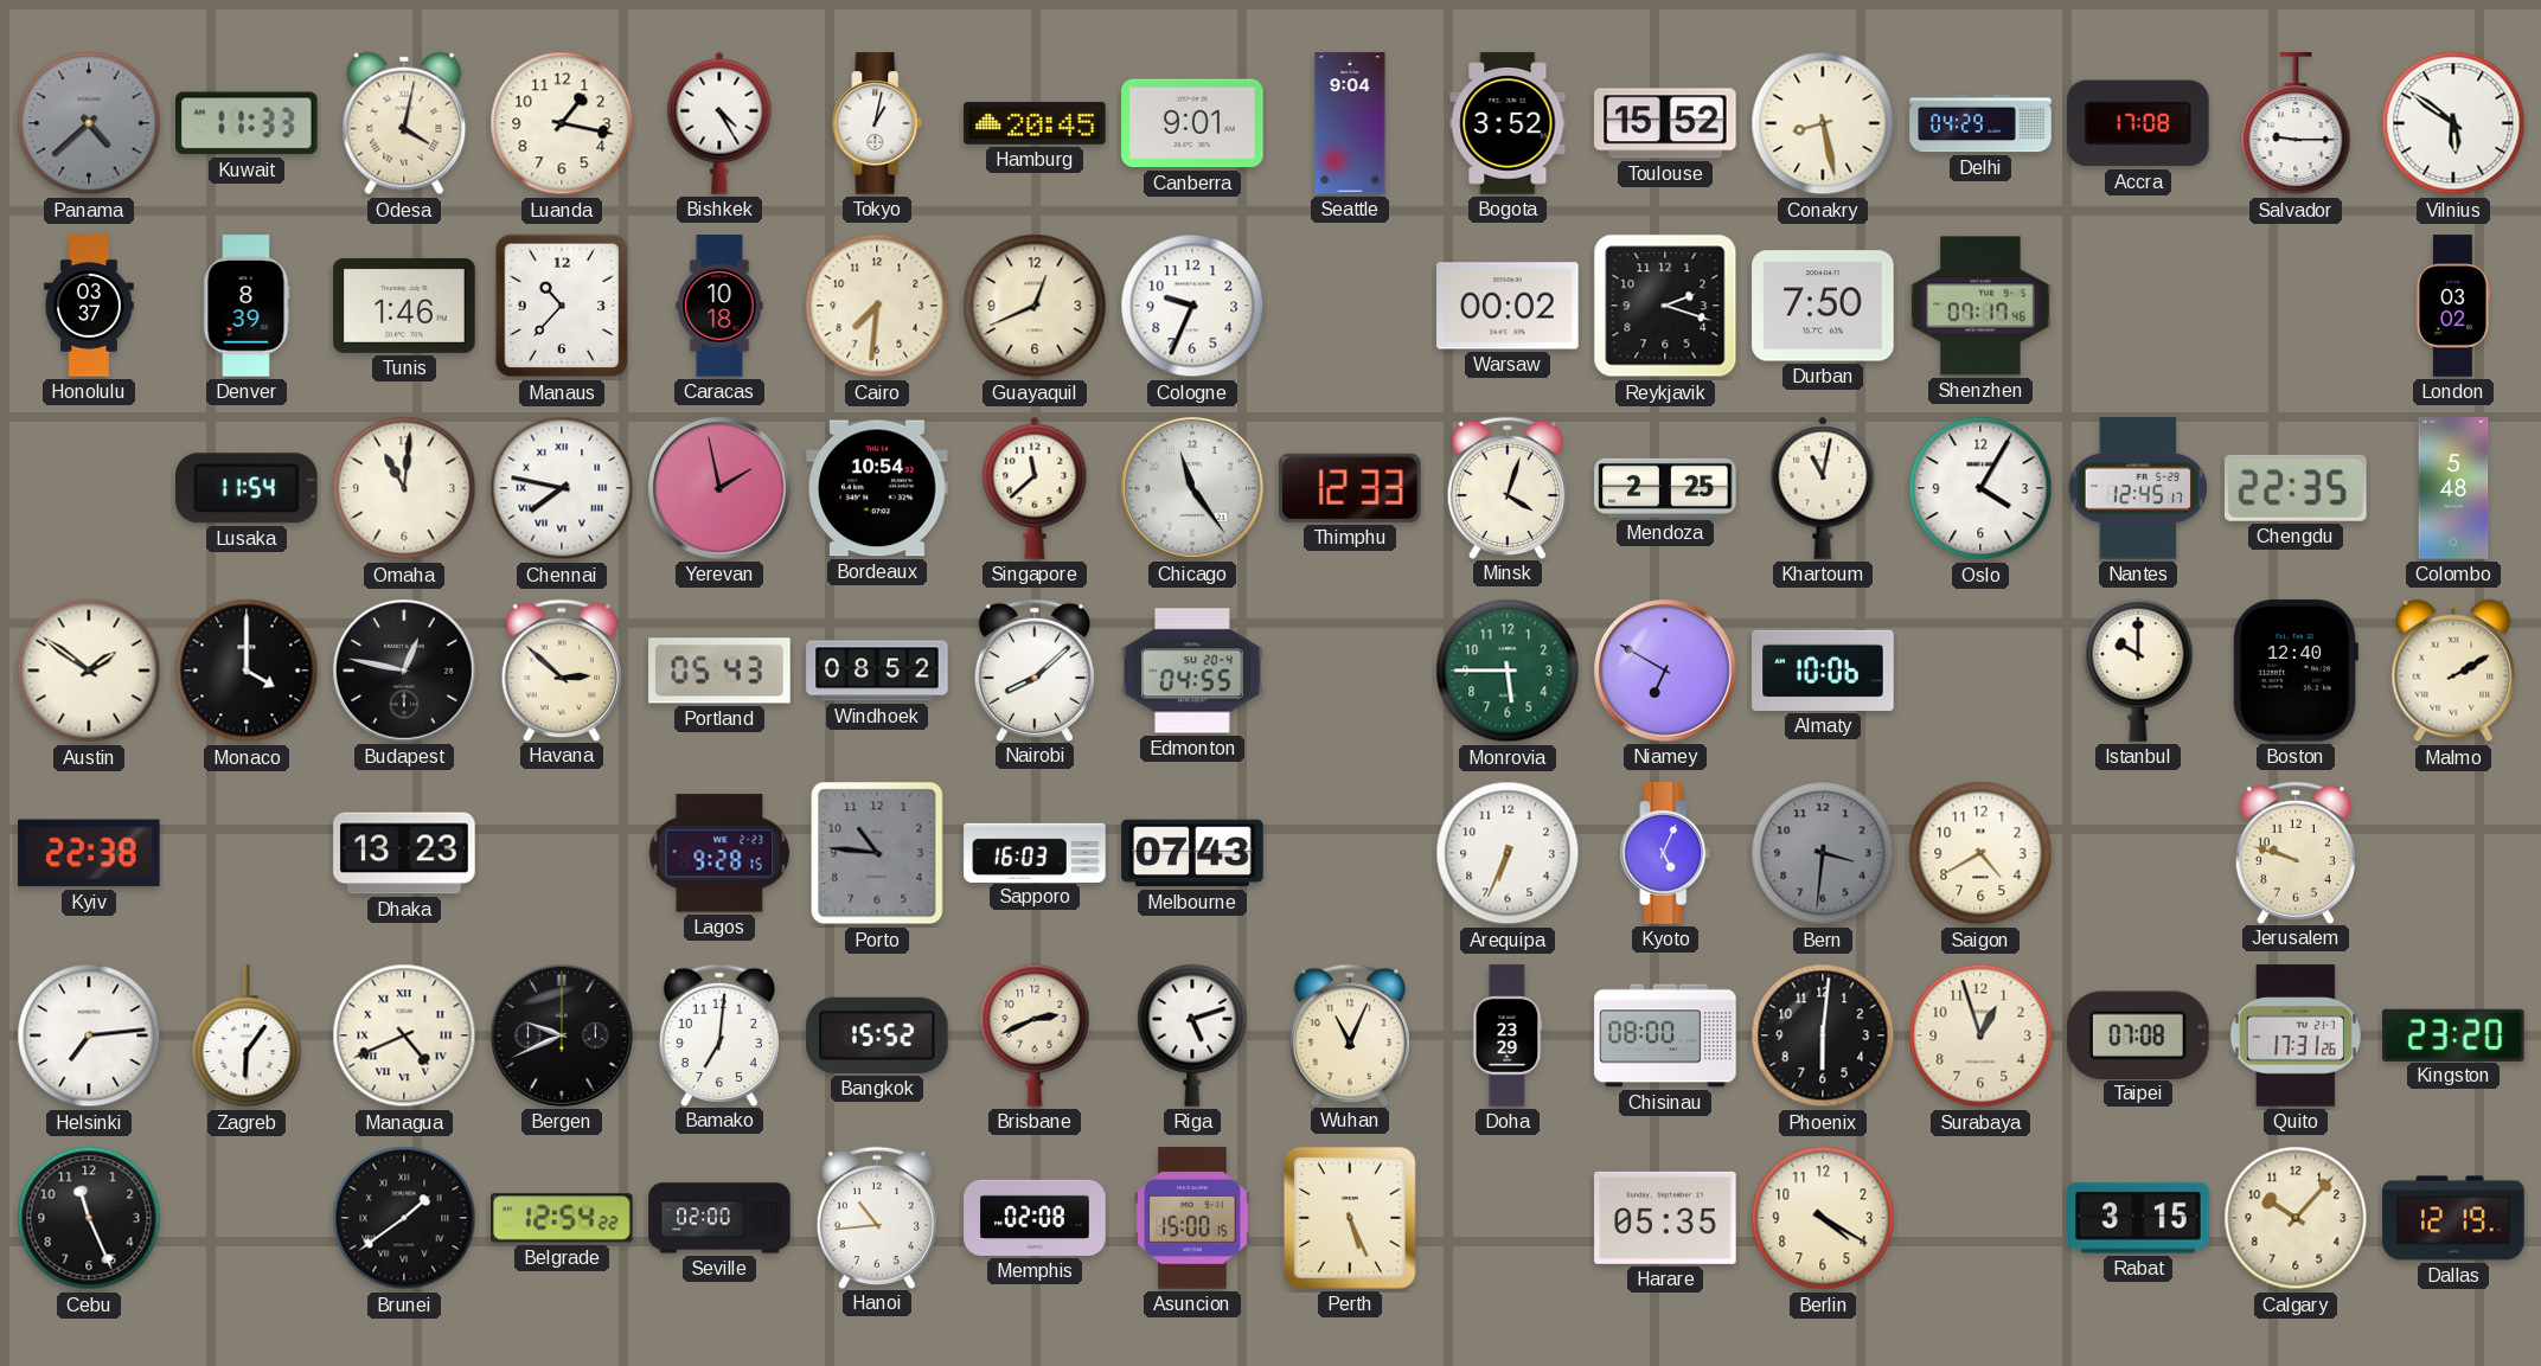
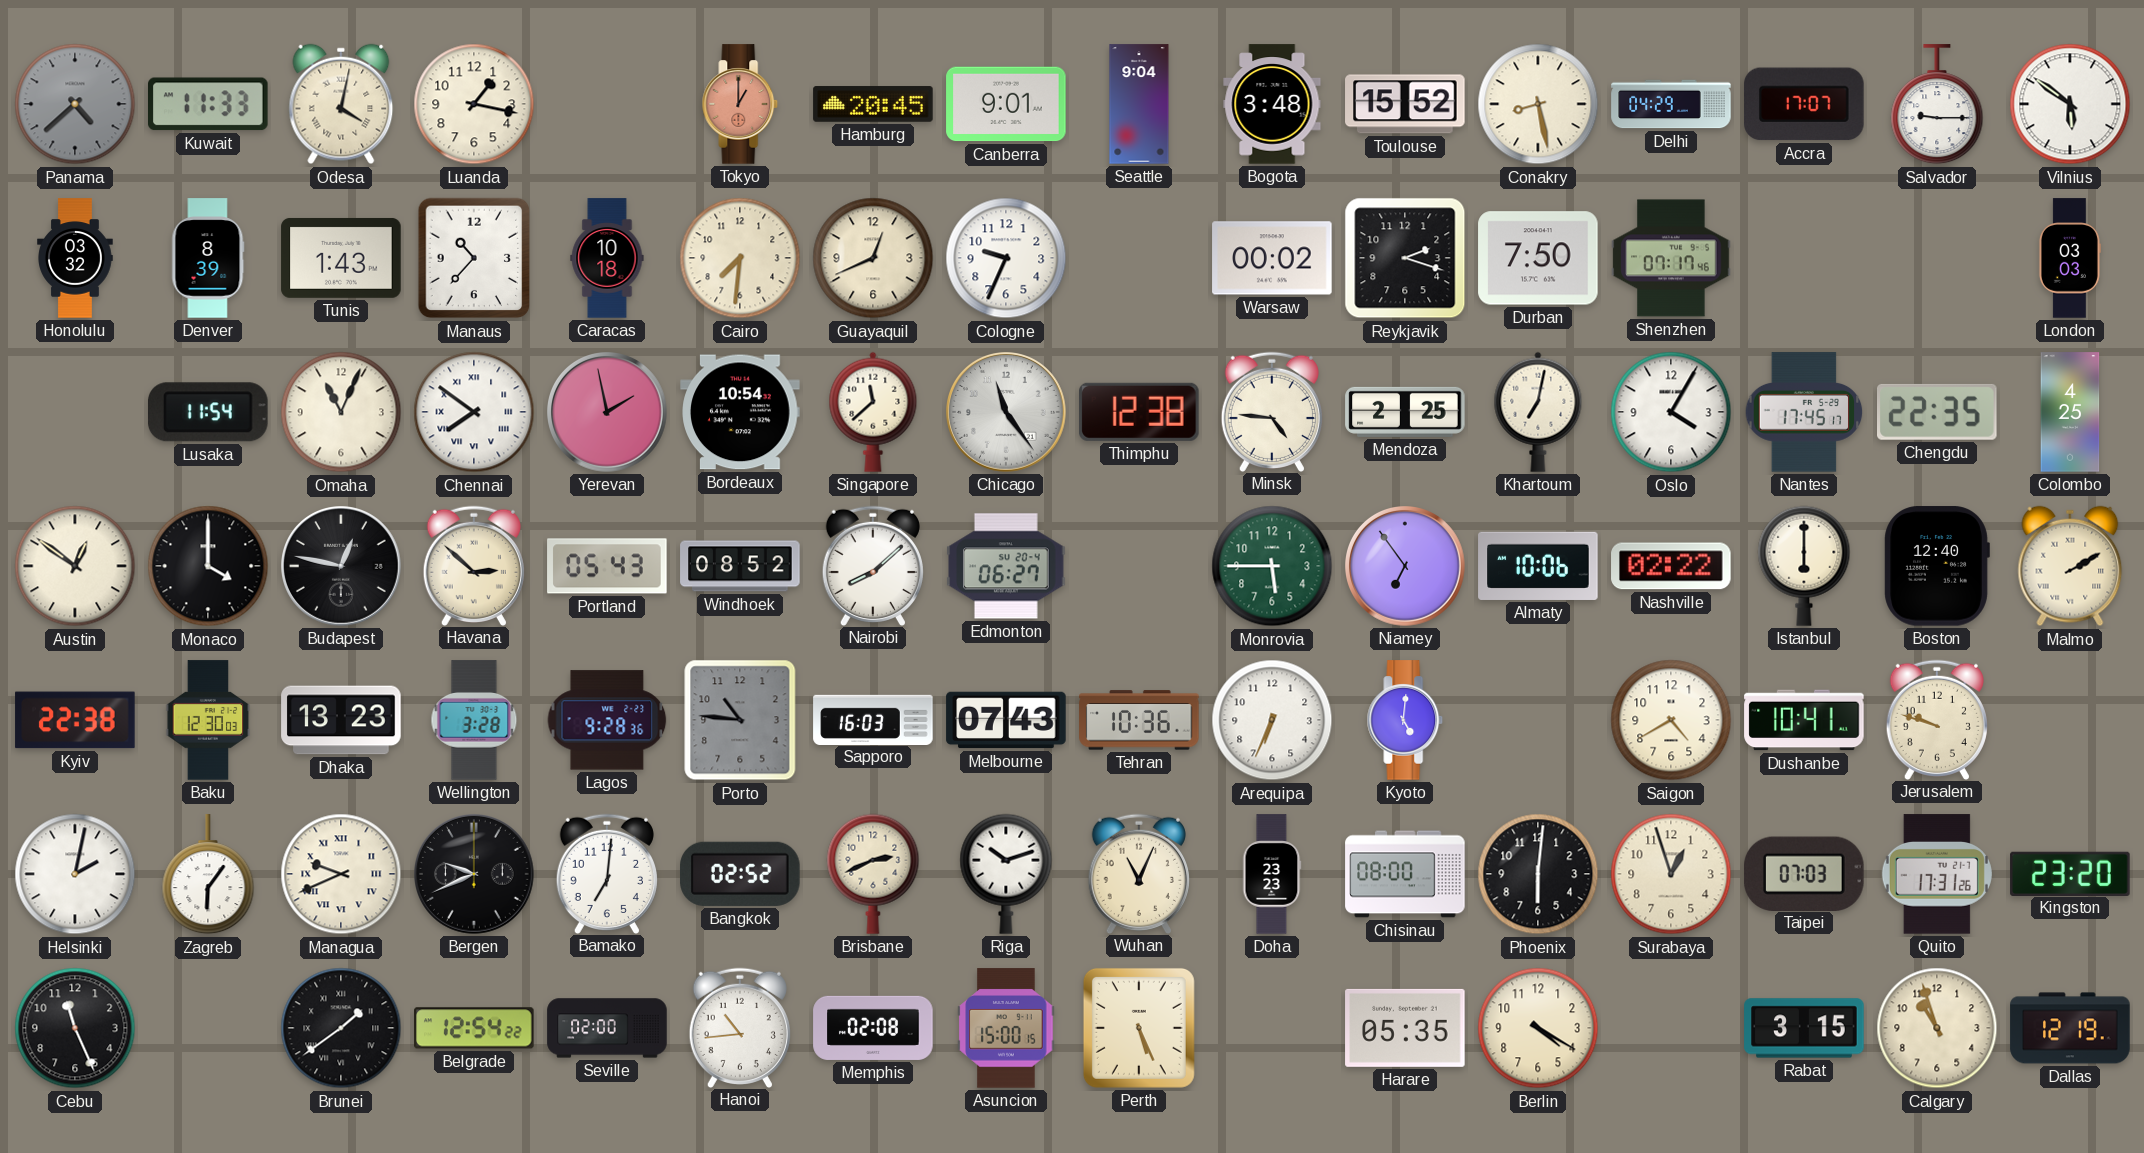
Bishkek: 4:25 -> none (719, 123)
Tokyo: 1:02 -> 1:00 (740, 104)
Tokyo dial: white -> salmon (740, 104)
Bogota: 3:52 -> 3:48 (1272, 104)
Accra: 17:08 -> 17:07 (1804, 104)
Honolulu: 03:37 -> 03:32 (75, 258)
Tunis: 1:46 -> 1:43 (341, 258)
London: 03:02 -> 03:03 (2069, 258)
Omaha: 11:01 -> 11:04 (341, 412)
Chennai: 7:47 -> 7:51 (474, 412)
Thimphu: 12:33 -> 12:38 (1140, 412)
Minsk: 4:03 -> 4:46 (1272, 411)
Khartoum: 11:02 -> 7:02 (1538, 412)
Nantes: 12:45 -> 17:45 (1804, 412)
Colombo: 5:48 -> 4:25 (2070, 412)
Austin: 1:51 -> 12:51 (75, 566)
Edmonton: 04:55 -> 06:27 (1006, 566)
Niamey: 6:50 -> 6:54 (1406, 567)
Nashville: none -> 02:22 (1671, 566)
Istanbul: 10:00 -> 6:00 (1804, 566)
Baku: none -> 12:30 (208, 720)
Wellington: none -> 3:28 (474, 720)
Lagos: 9:28:15 -> 9:28:36 (607, 720)
Tehran: none -> 10:36 (1139, 720)
Kyoto: 5:04 -> 5:01 (1405, 720)
Bern: 3:31 -> none (1823, 853)
Dushanbe: none -> 10:41 (1804, 720)
Helsinki: 7:14 -> 2:02 (75, 874)
Managua: 4:41 -> 9:41 (341, 874)
Bangkok: 15:52 -> 02:52 (740, 874)
Riga: 5:12 -> 10:12 (1006, 874)
Doha: 23:29 -> 23:23 (1272, 874)
Taipei: 07:08 -> 07:03 (1805, 873)
Calgary: 10:07 -> 10:57 (1937, 1028)
